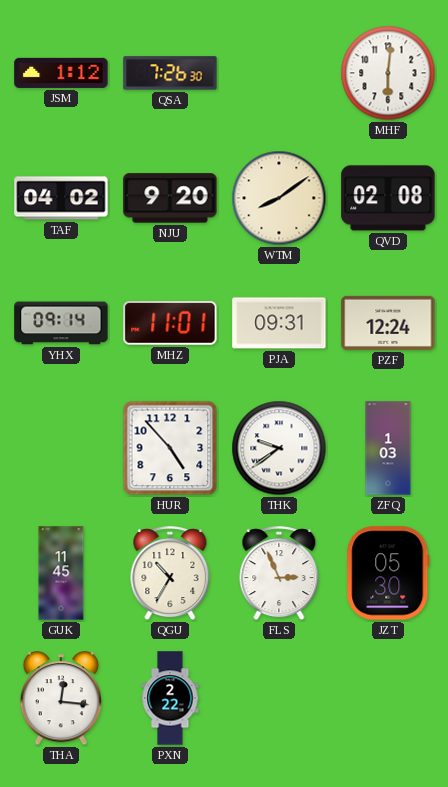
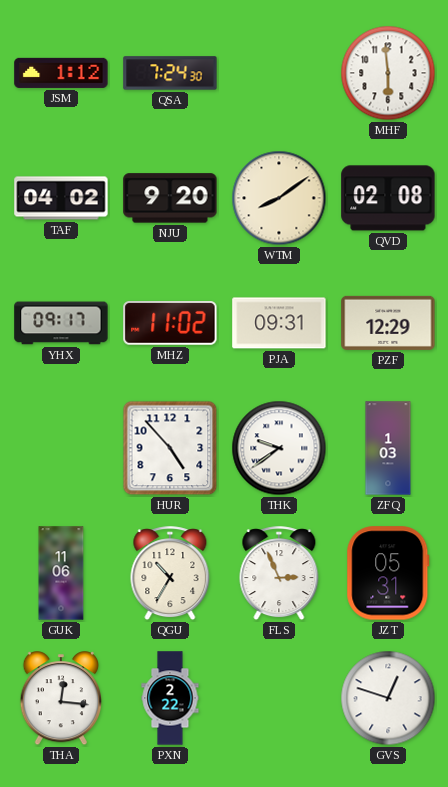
QSA: 7:26 -> 7:24 (170, 73)
MHF: 6:01 -> 5:59 (388, 73)
YHX: 09:14 -> 09:17 (61, 323)
MHZ: 11:01 -> 11:02 (170, 323)
PZF: 12:24 -> 12:29 (388, 323)
GUK: 11:45 -> 11:06 (61, 573)
JZT: 05:30 -> 05:31 (388, 573)
GVS: none -> 12:48 (388, 698)
